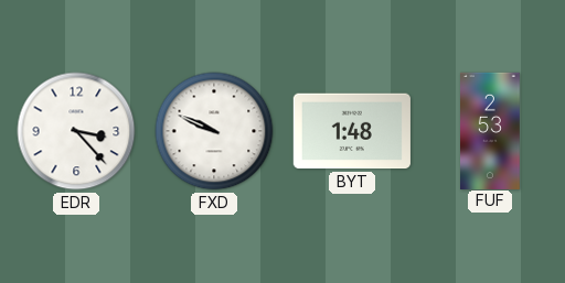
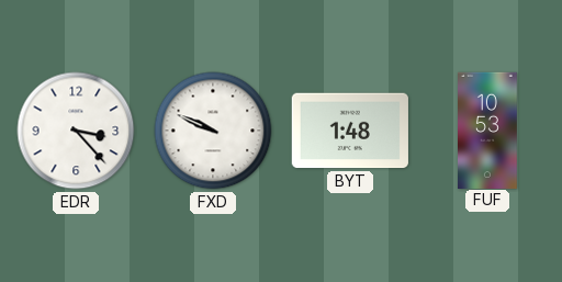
FUF: 2:53 -> 10:53 (488, 129)
